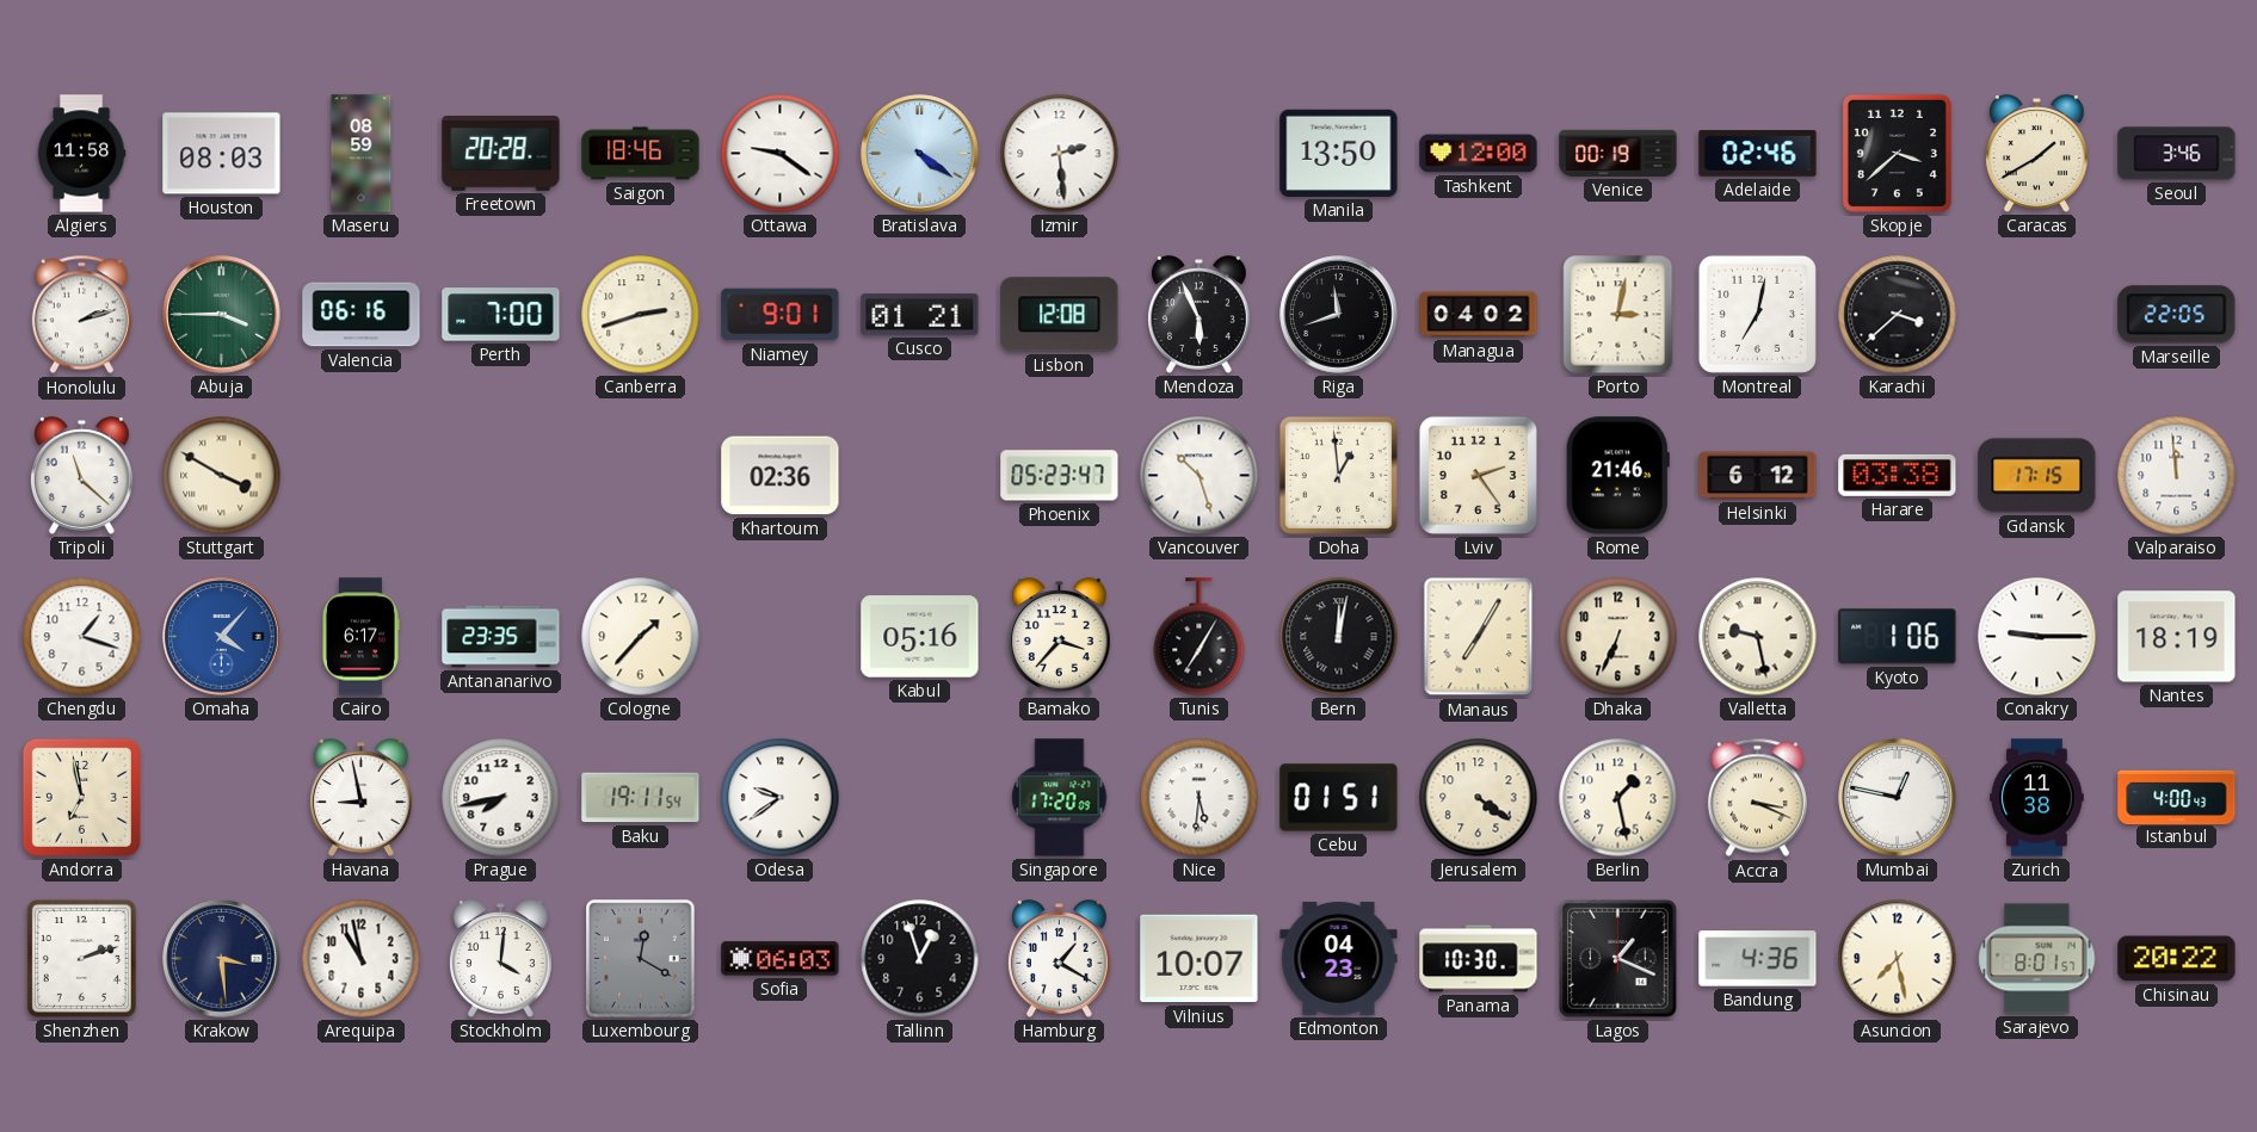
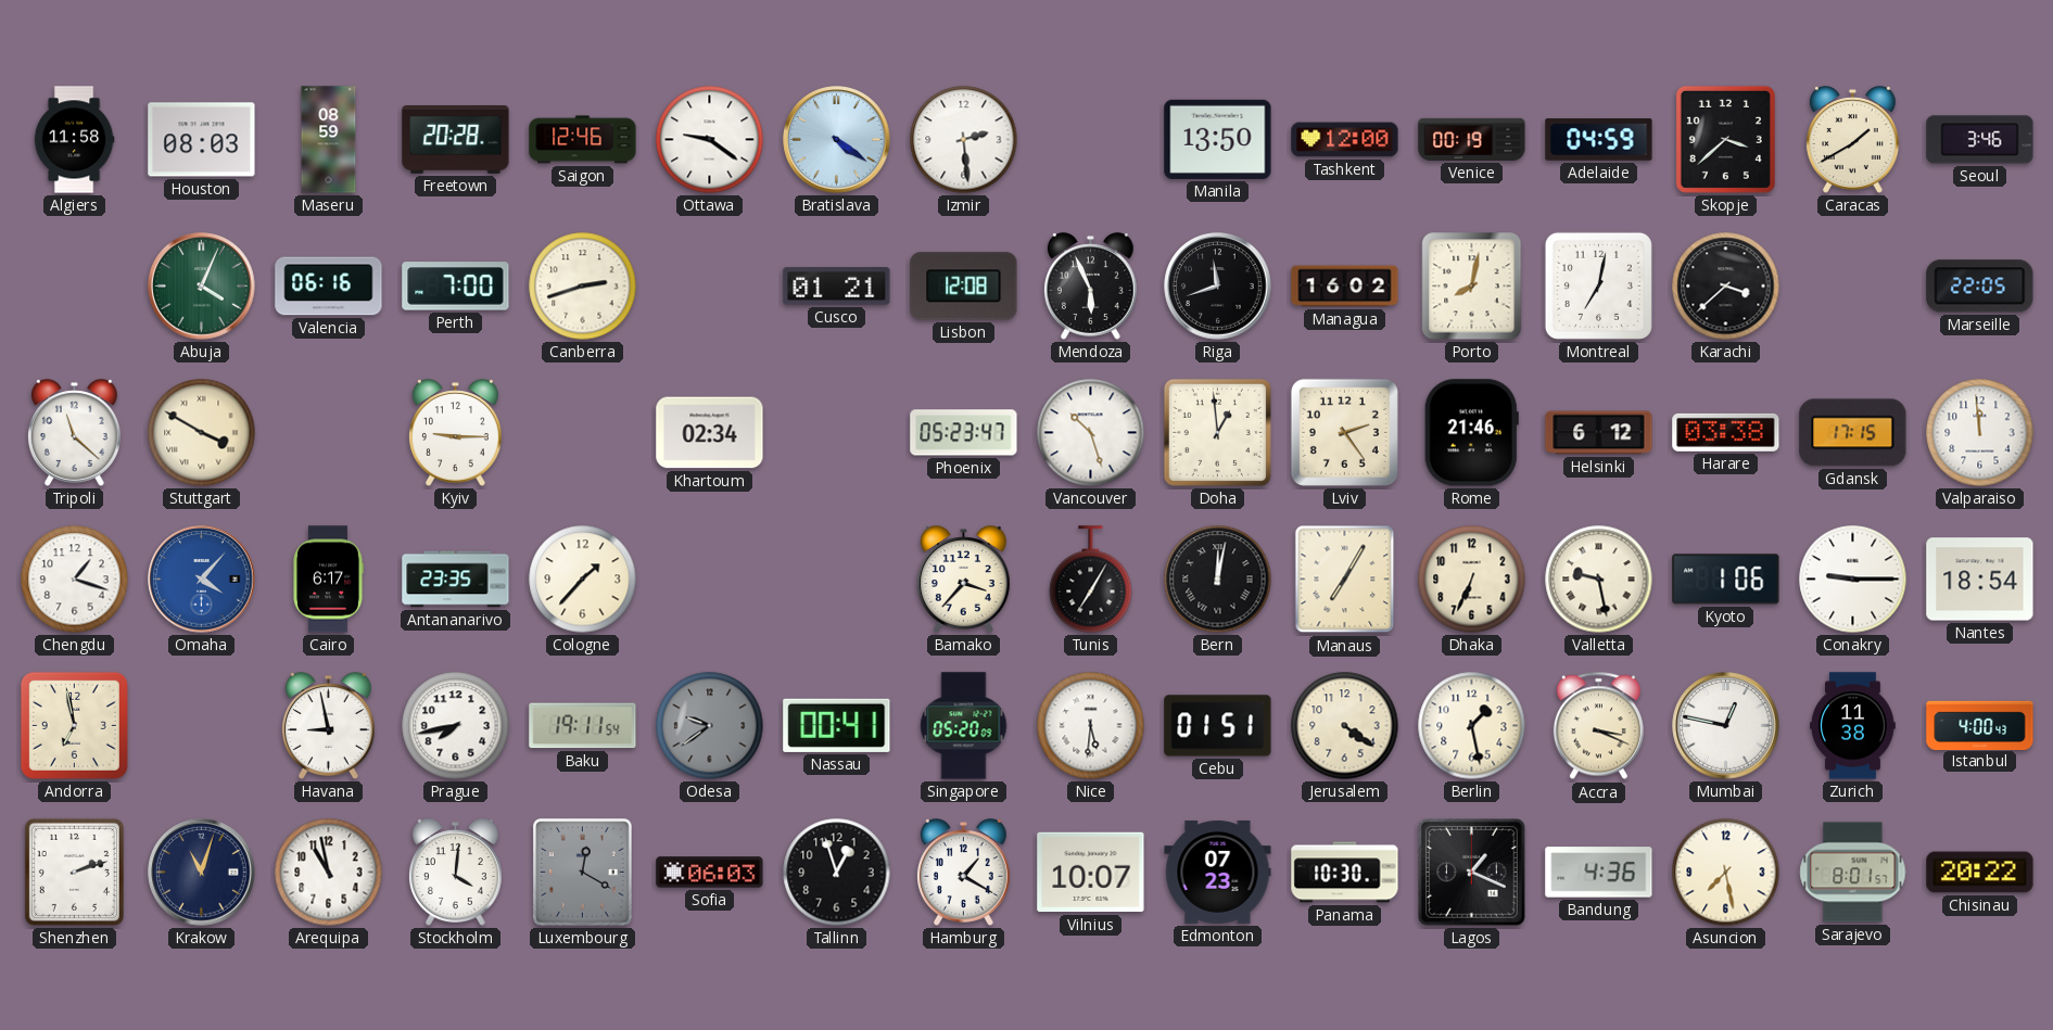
Saigon: 18:46 -> 12:46 (583, 140)
Adelaide: 02:46 -> 04:59 (1599, 140)
Honolulu: 2:12 -> none (81, 315)
Abuja: 3:45 -> 4:04 (202, 287)
Niamey: 9:01 -> none (781, 315)
Managua: 04:02 -> 16:02 (1345, 287)
Porto: 3:02 -> 8:02 (1472, 287)
Kyiv: none -> 9:15 (455, 433)
Khartoum: 02:36 -> 02:34 (710, 433)
Kabul: 05:16 -> none (920, 637)
Nantes: 18:19 -> 18:54 (1980, 580)
Odesa dial: white -> grey (710, 726)
Nassau: none -> 00:41 (837, 725)
Singapore: 17:20 -> 05:20 (964, 726)
Krakow: 3:29 -> 11:03 (202, 873)
Edmonton: 04:23 -> 07:23 (1218, 872)
